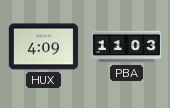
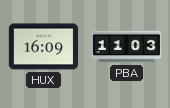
HUX: 4:09 -> 16:09 (44, 47)
